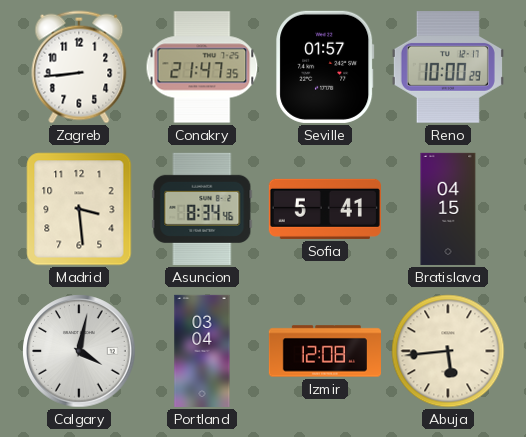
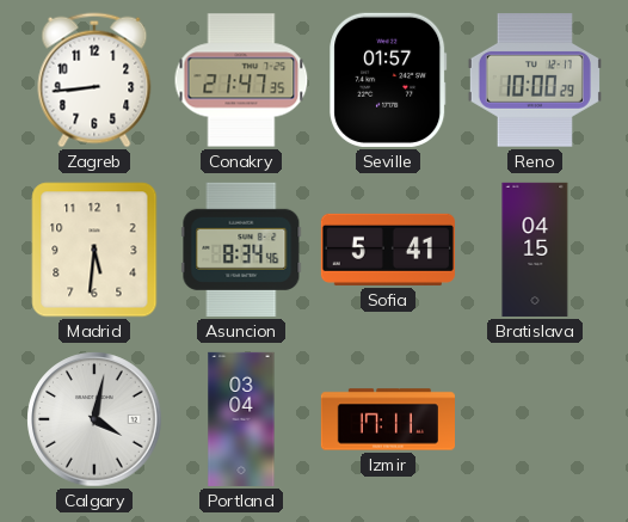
Madrid: 3:29 -> 5:31 (94, 250)
Izmir: 12:08 -> 17:11 (387, 419)
Abuja: 5:44 -> none (448, 351)
